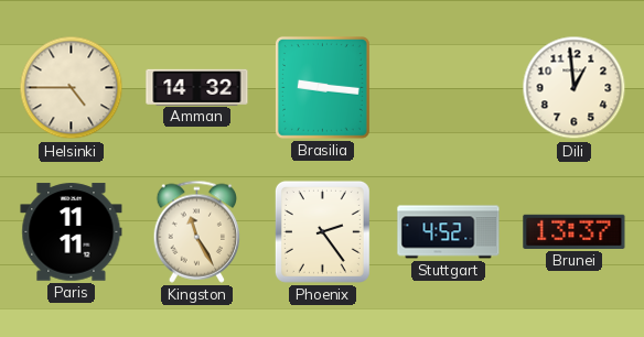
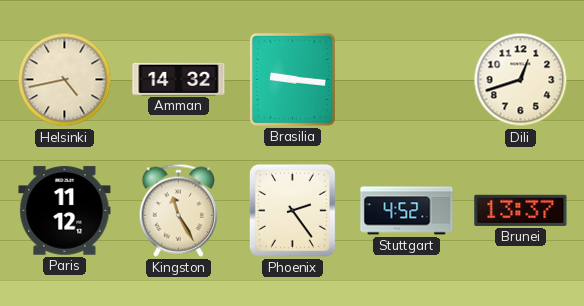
Helsinki: 4:45 -> 4:43 (65, 80)
Dili: 12:59 -> 12:42 (521, 80)
Paris: 11:11 -> 11:12 (65, 211)
